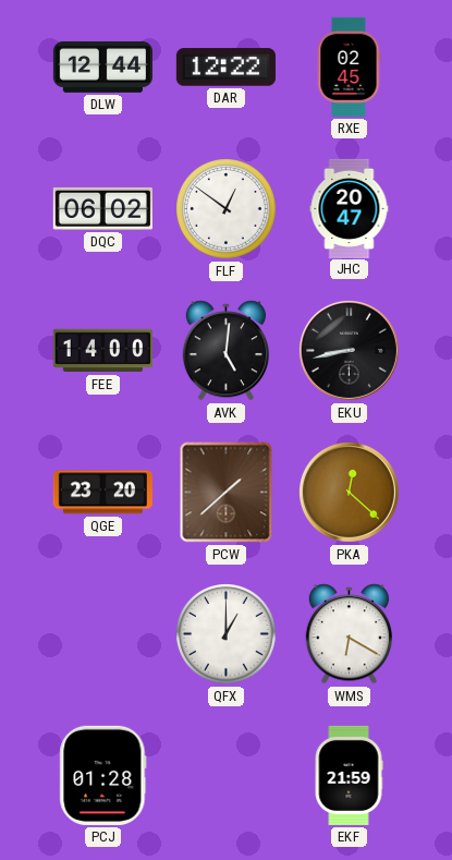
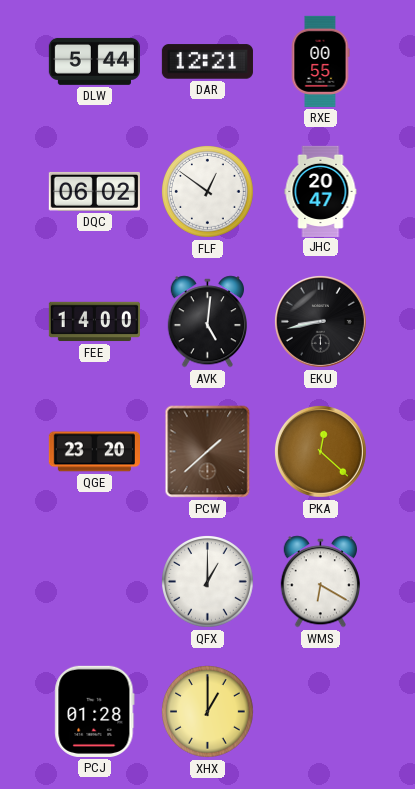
DLW: 12:44 -> 5:44 (94, 61)
DAR: 12:22 -> 12:21 (207, 62)
RXE: 02:45 -> 00:55 (320, 61)
XHX: none -> 1:00 (208, 712)
EKF: 21:59 -> none (349, 775)
